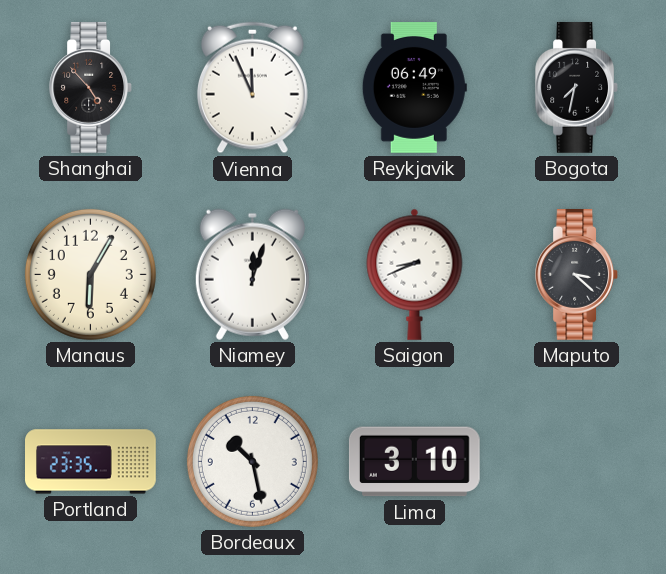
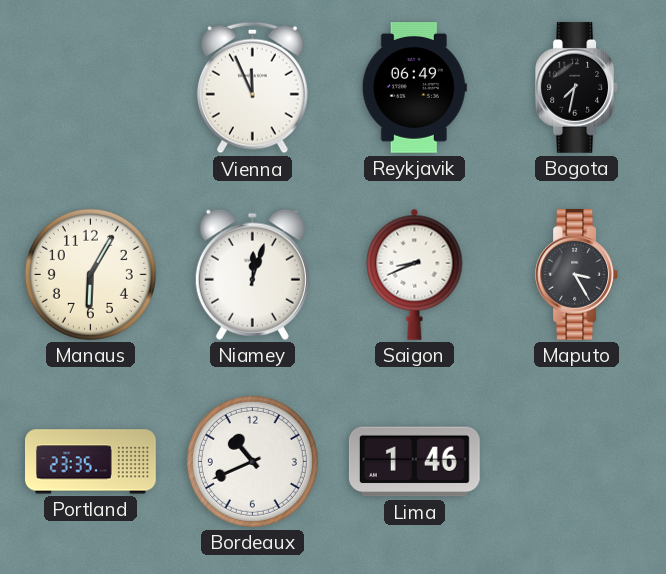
Shanghai: 4:53 -> none (90, 87)
Maputo: 3:22 -> 3:25 (576, 274)
Bordeaux: 10:28 -> 10:41 (252, 461)
Lima: 3:10 -> 1:46 (414, 462)
